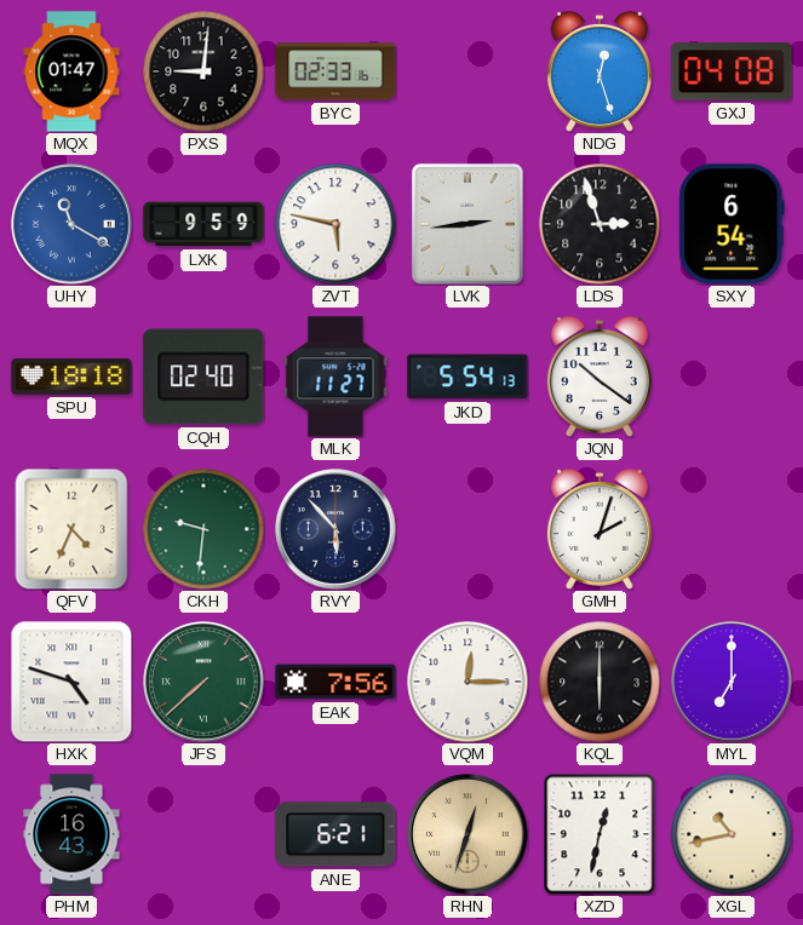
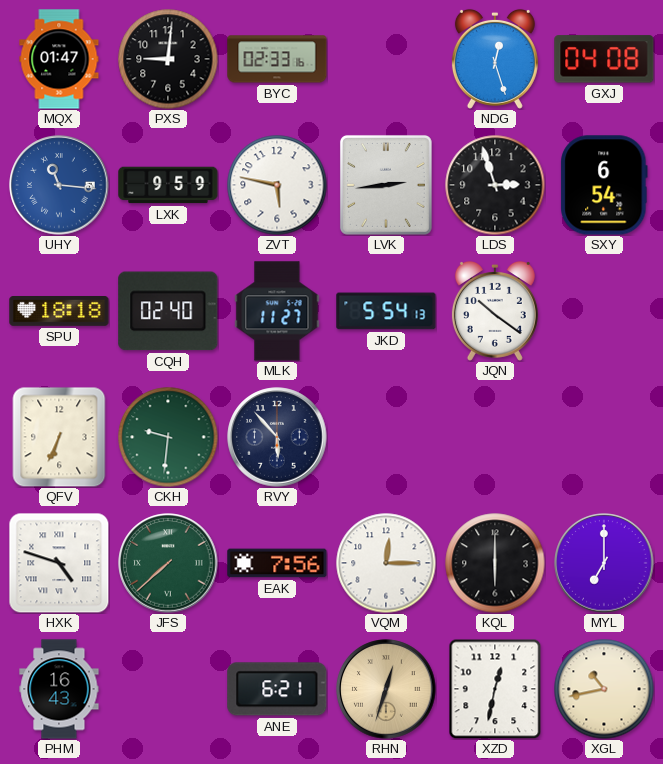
UHY: 11:20 -> 11:16 (59, 185)
QFV: 4:34 -> 6:34 (59, 437)
GMH: 2:03 -> none (600, 529)
